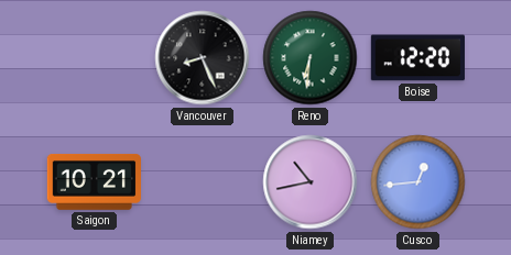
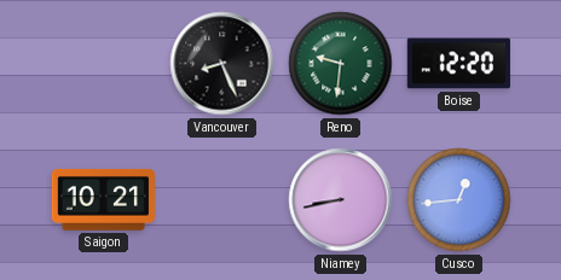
Reno: 6:31 -> 9:31 (341, 64)
Niamey: 10:43 -> 8:43 (341, 200)
